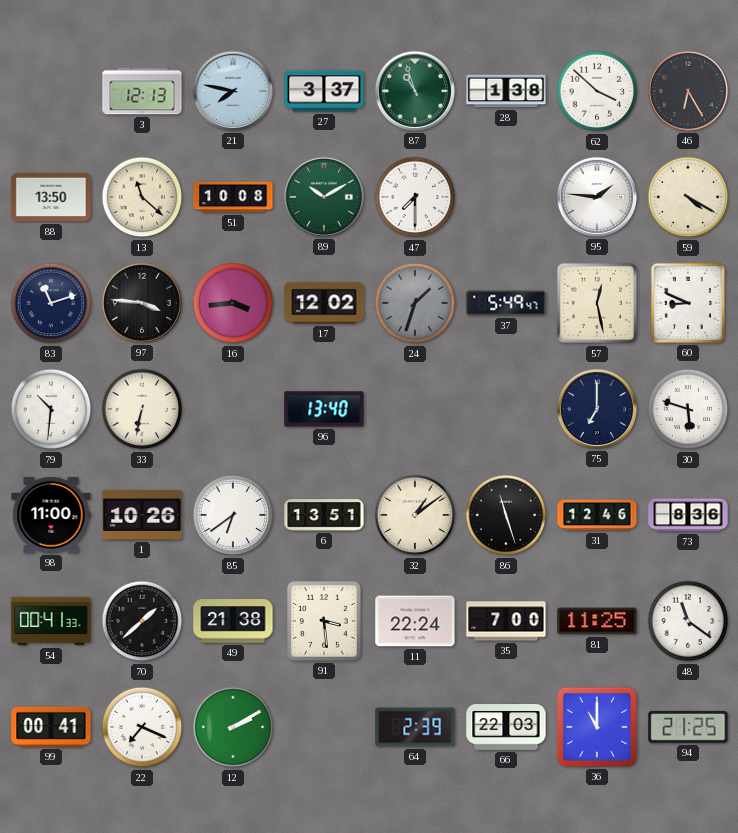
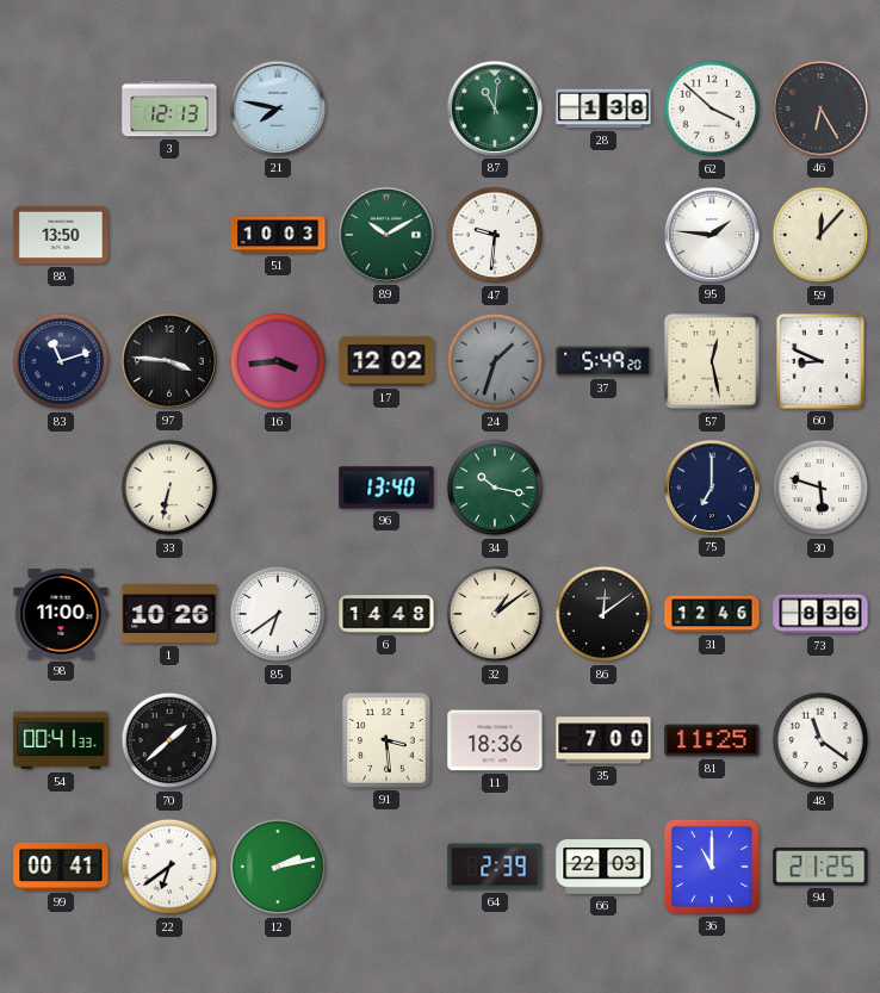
27: 3:37 -> none (324, 91)
87: 10:57 -> 11:01 (495, 108)
13: 11:22 -> none (142, 197)
51: 10:08 -> 10:03 (278, 235)
47: 7:30 -> 9:31 (495, 235)
59: 4:20 -> 12:07 (820, 235)
37: 5:49:47 -> 5:49:20 (603, 361)
79: 10:31 -> none (51, 409)
34: none -> 10:17 (495, 488)
6: 13:51 -> 14:48 (386, 614)
86: 11:27 -> 12:09 (603, 614)
49: 21:38 -> none (233, 621)
11: 22:24 -> 18:36 (495, 740)
22: 7:19 -> 6:39 (169, 867)
12: 2:10 -> 2:13 (278, 867)
